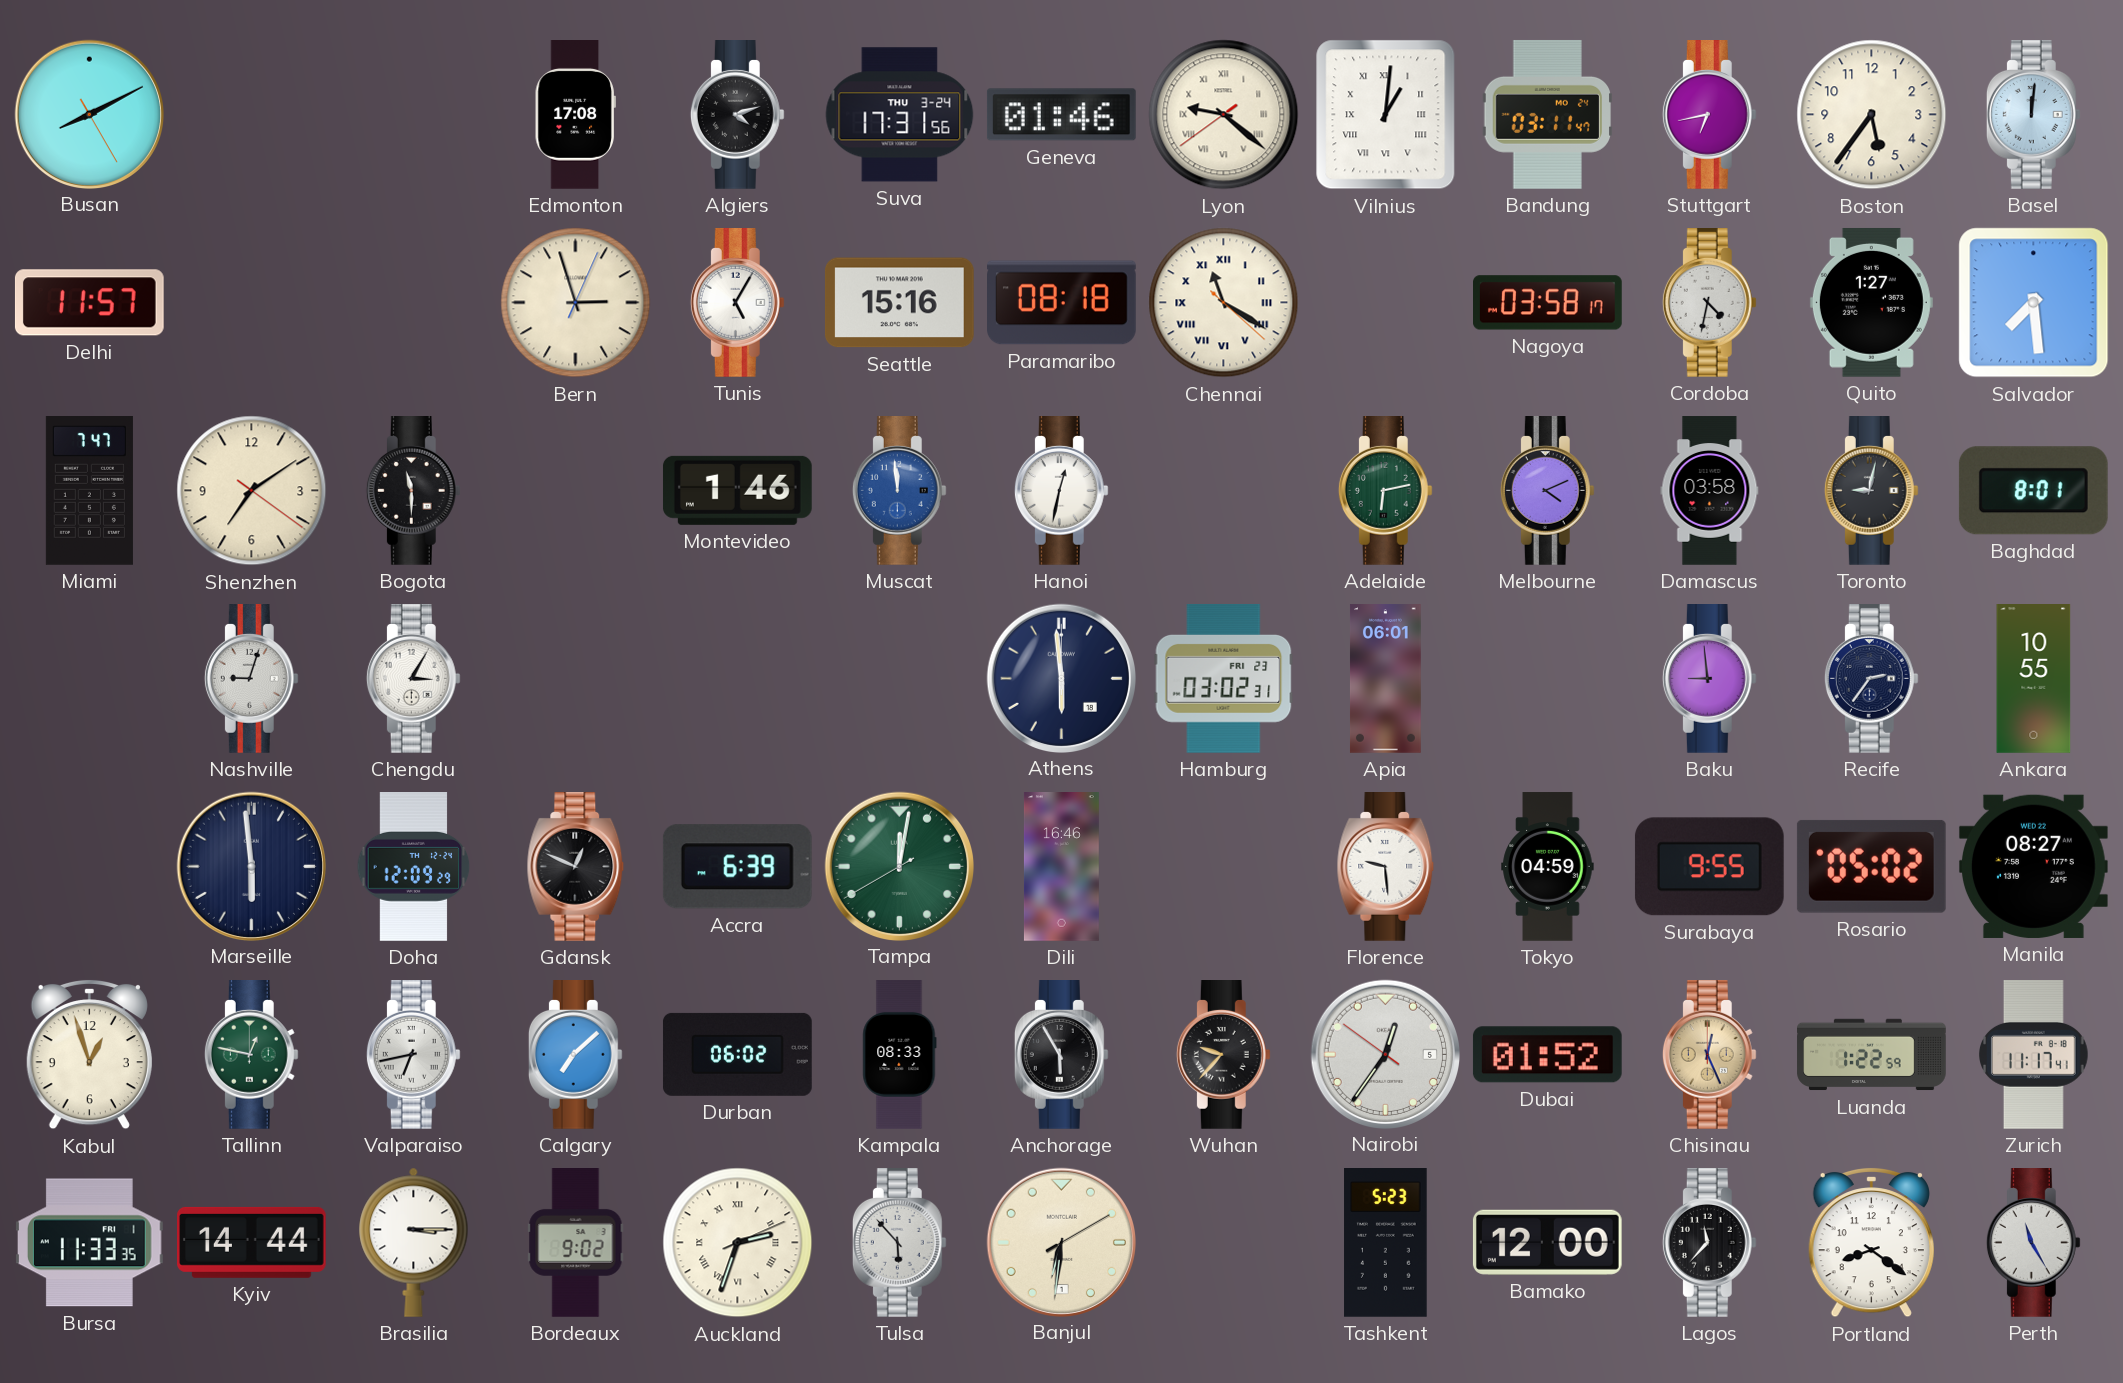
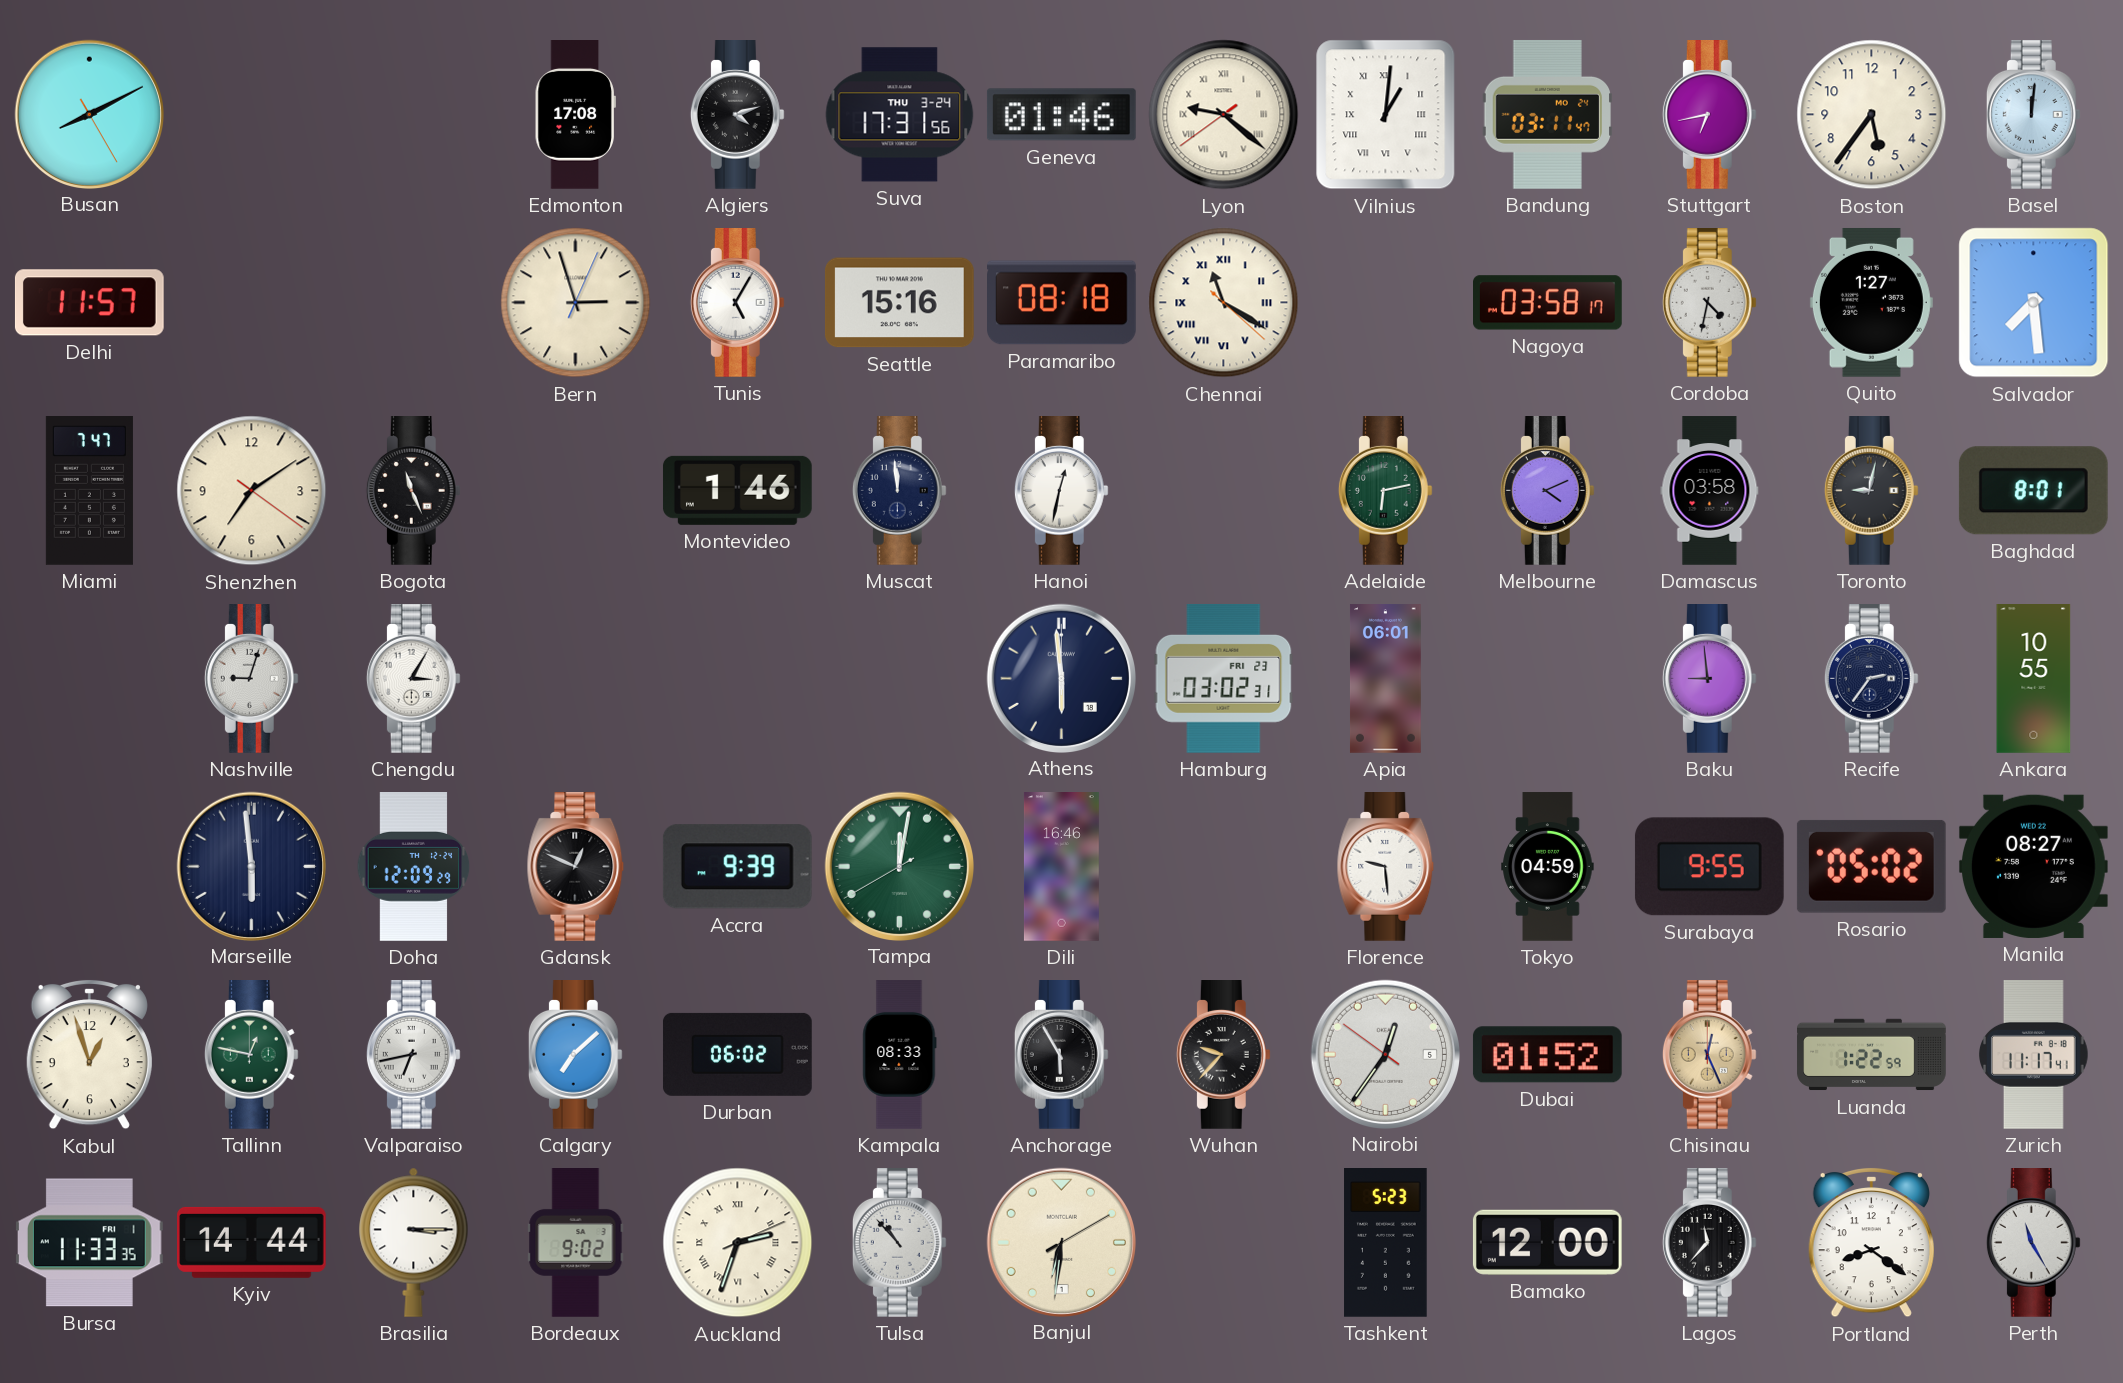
Bogota: 11:30 -> 11:26 (413, 491)
Muscat dial: blue -> navy (899, 491)
Accra: 6:39 -> 9:39 (737, 867)
Tulsa: 5:53 -> 10:53 (899, 1243)
